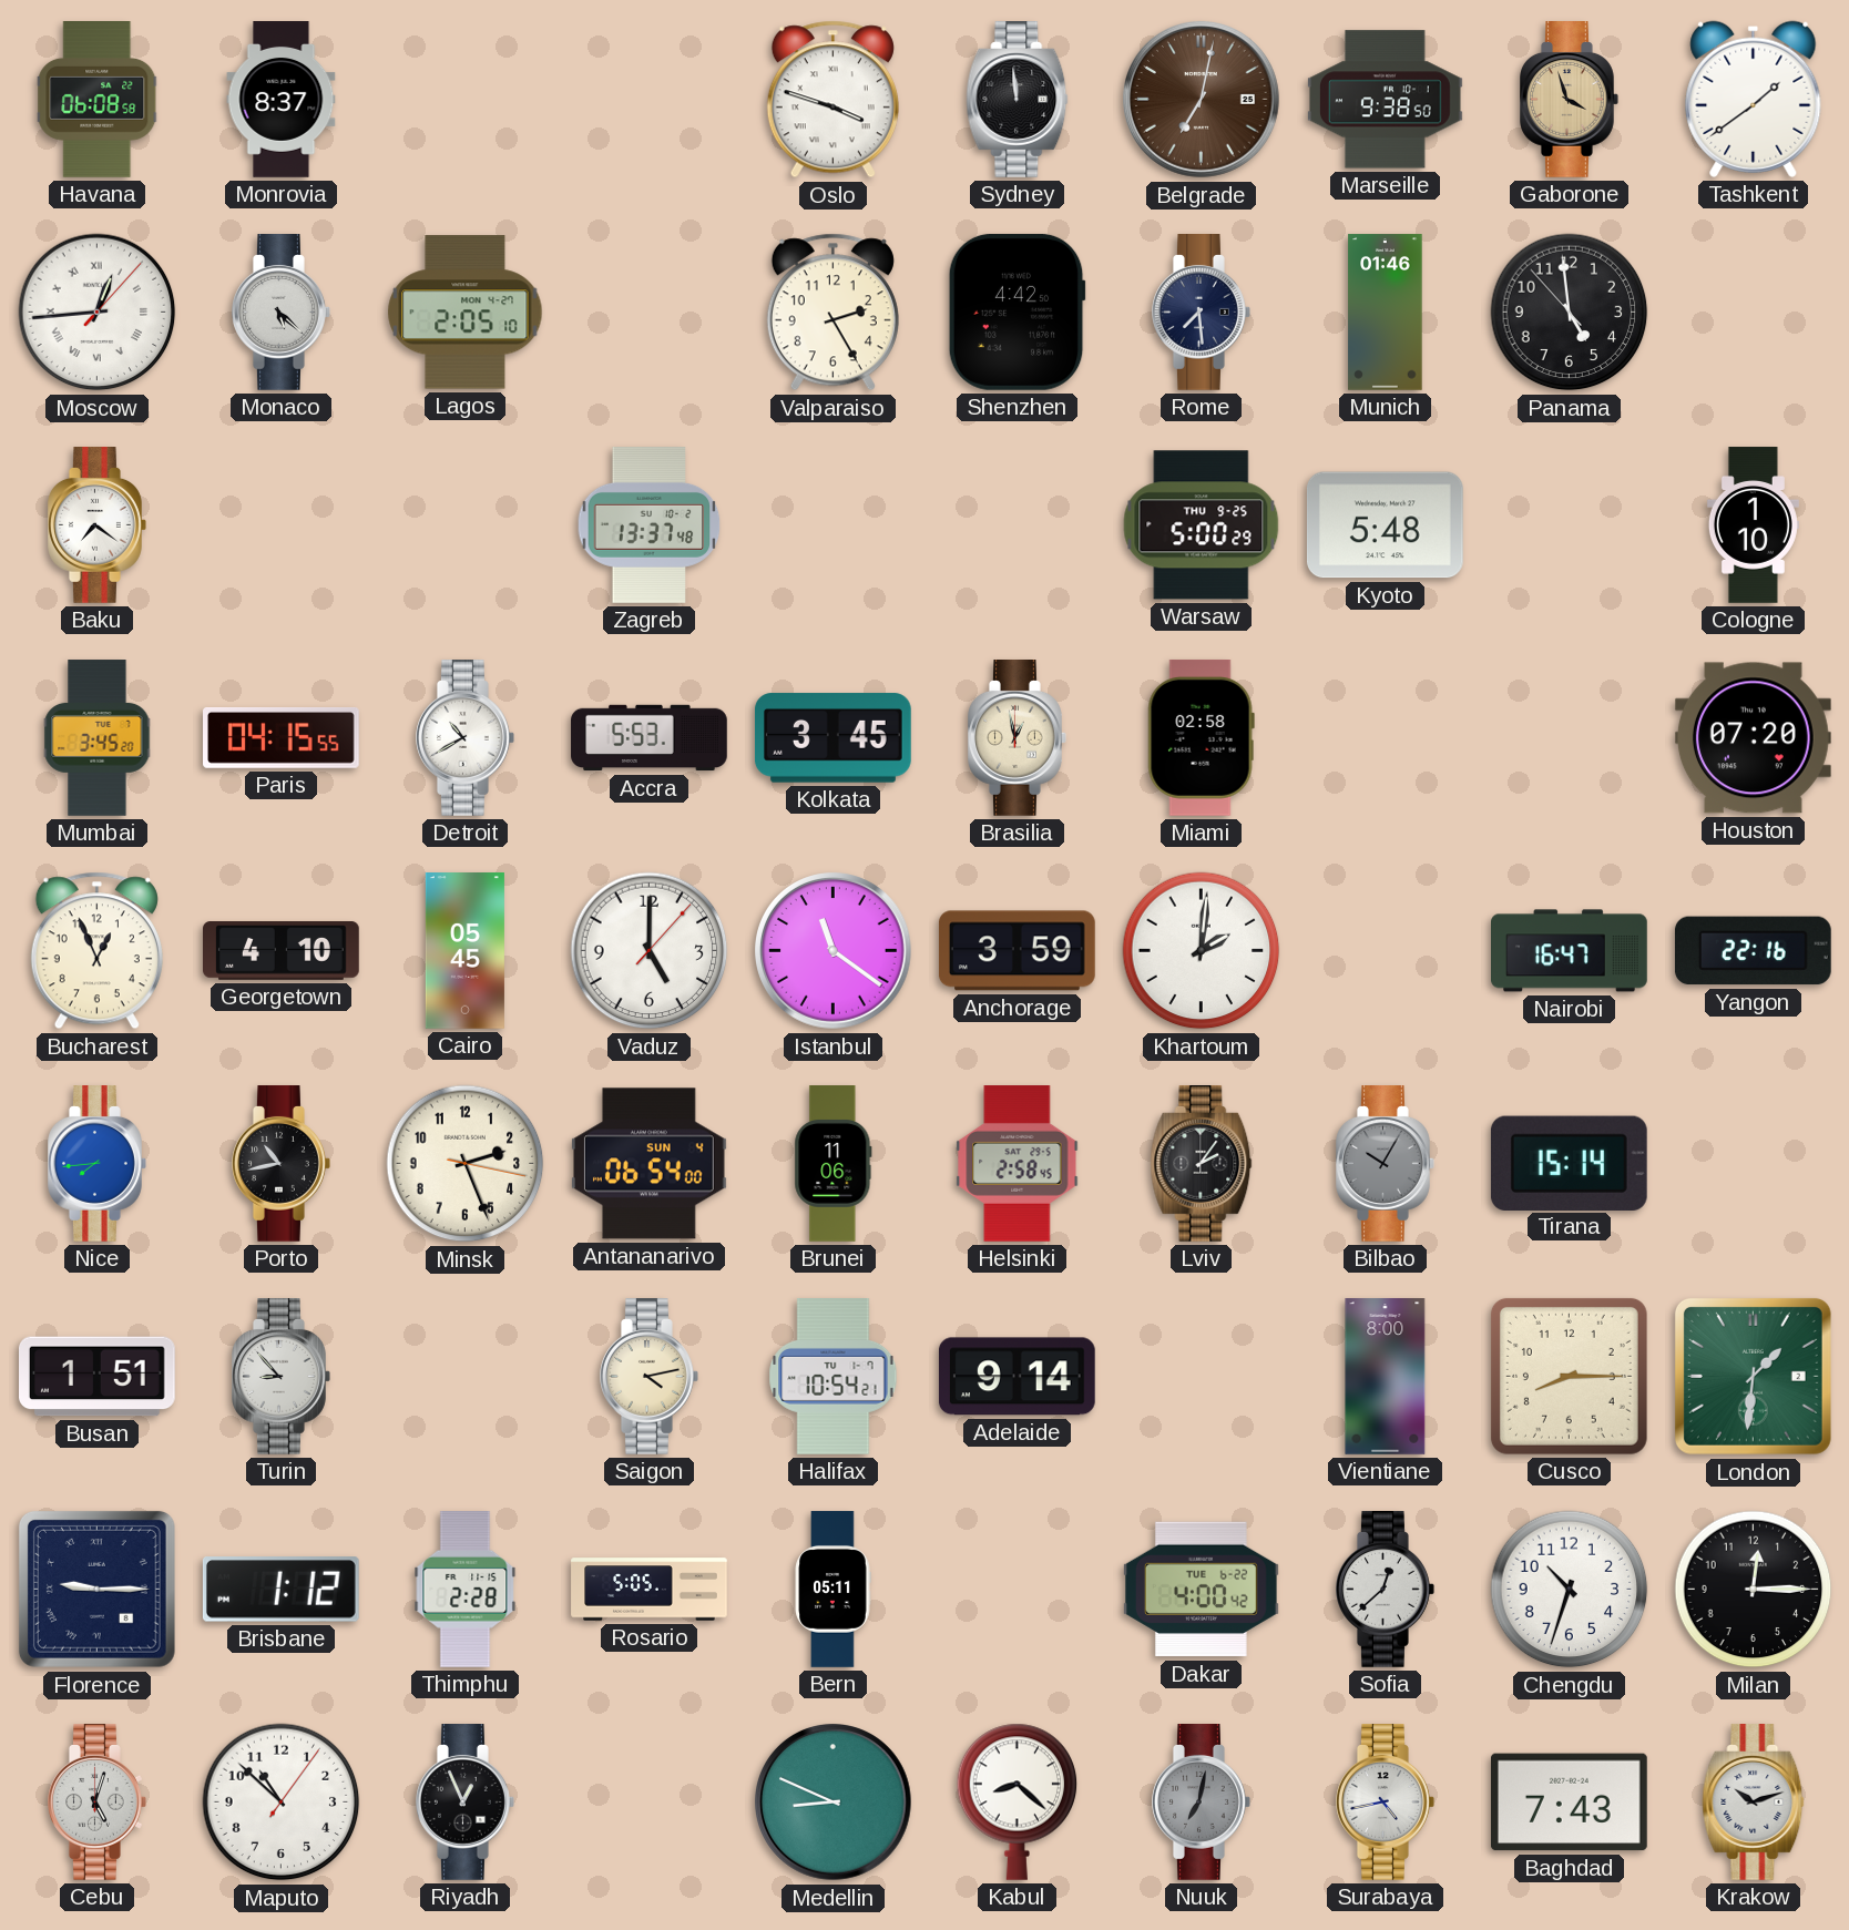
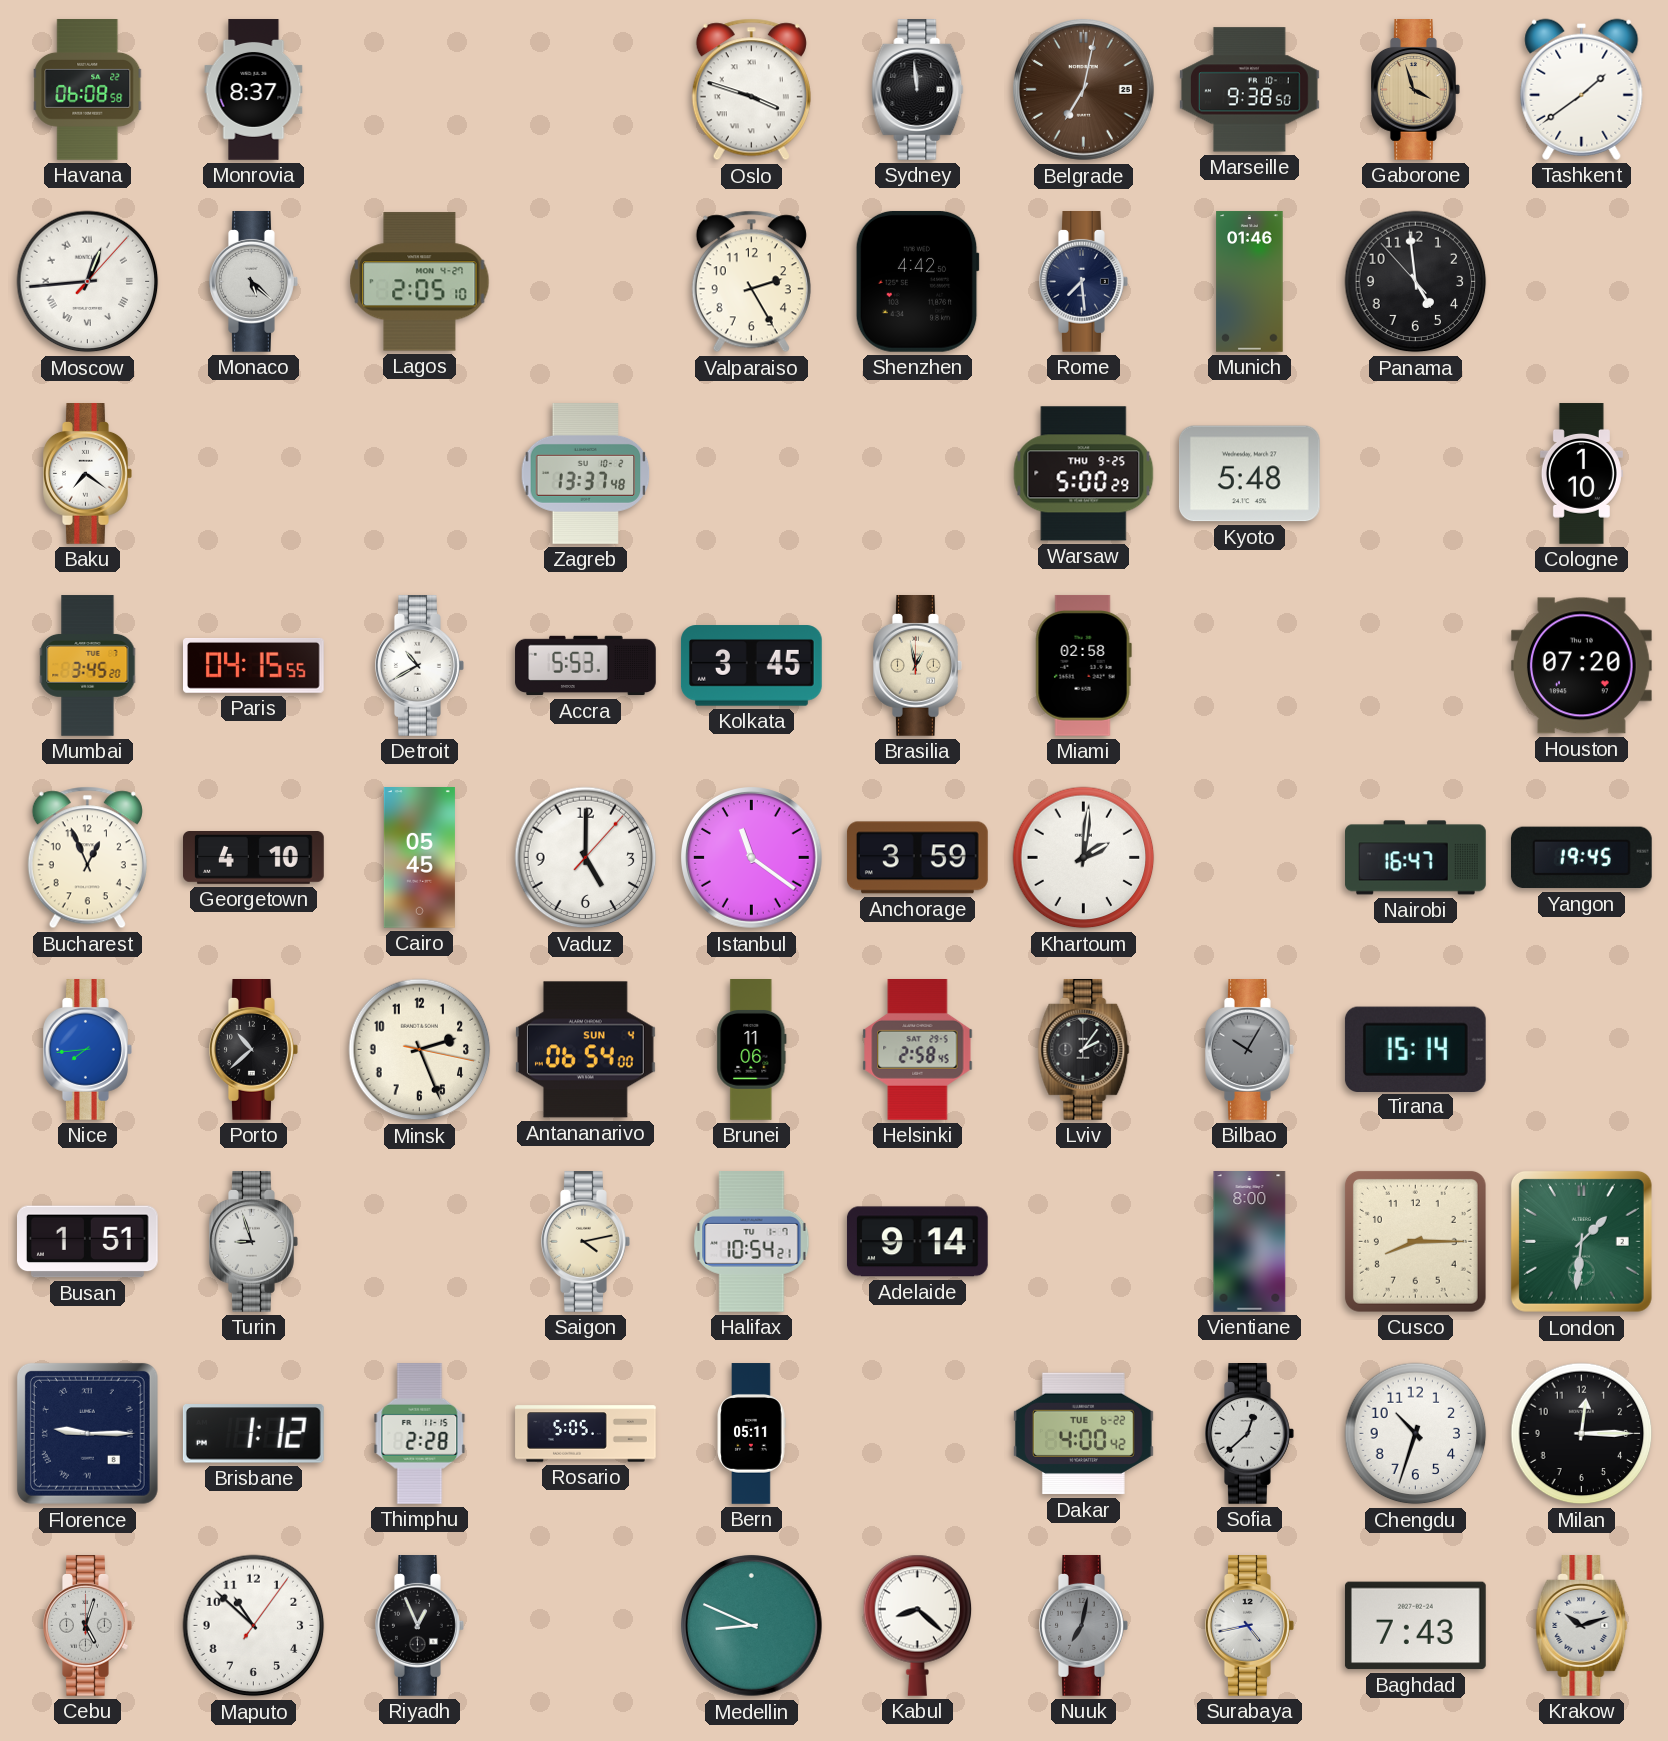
Yangon: 22:16 -> 19:45 (1581, 858)
Porto: 10:43 -> 10:38 (254, 1050)
Turin: 8:53 -> 8:57 (254, 1242)
